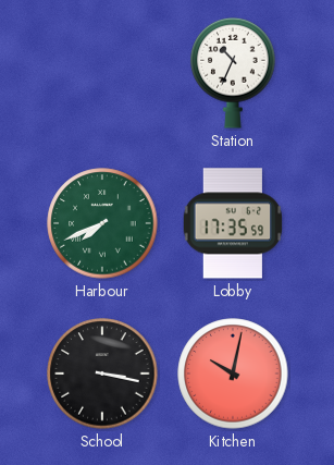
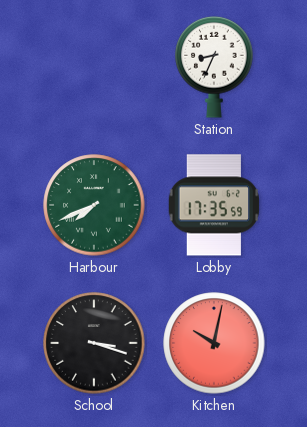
Station: 10:34 -> 8:34 (214, 67)
School: 3:17 -> 3:18 (94, 343)
